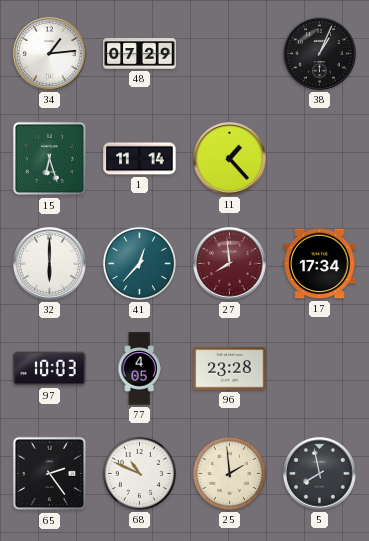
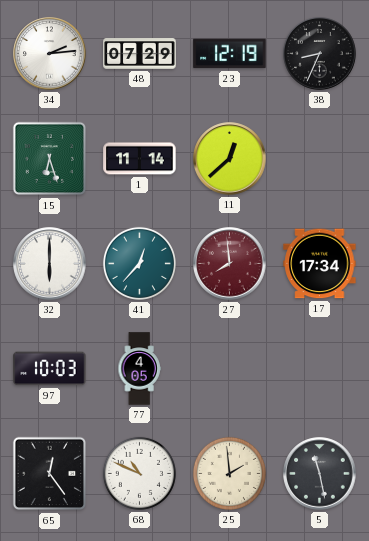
34: 1:14 -> 2:14 (50, 54)
23: none -> 12:19 (230, 54)
38: 1:04 -> 8:34 (320, 54)
11: 1:23 -> 12:38 (230, 159)
96: 23:28 -> none (230, 369)
65: 2:24 -> 12:24 (50, 474)
5: 7:58 -> 11:28 (320, 474)
